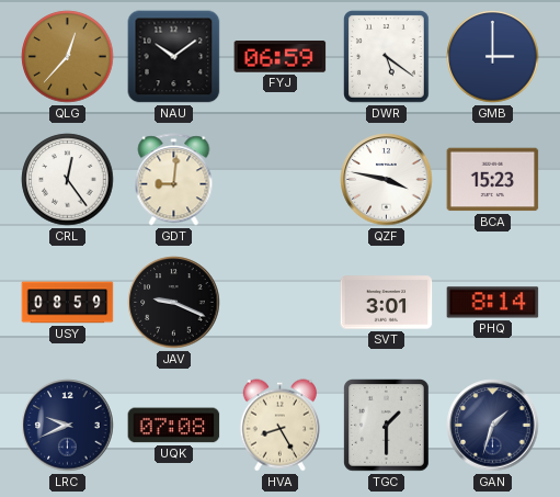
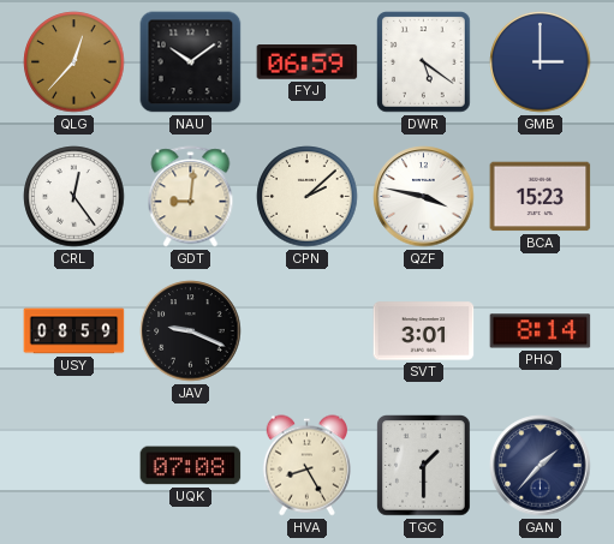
CPN: none -> 2:08 (308, 197)
LRC: 9:41 -> none (68, 426)
GAN: 1:33 -> 1:37 (541, 466)
